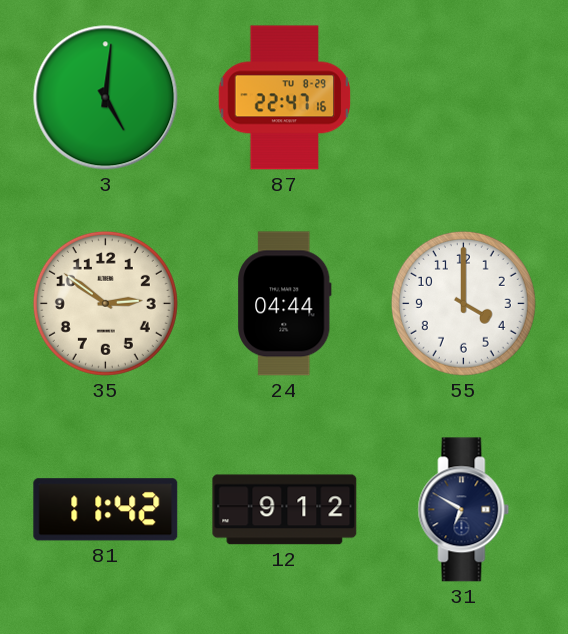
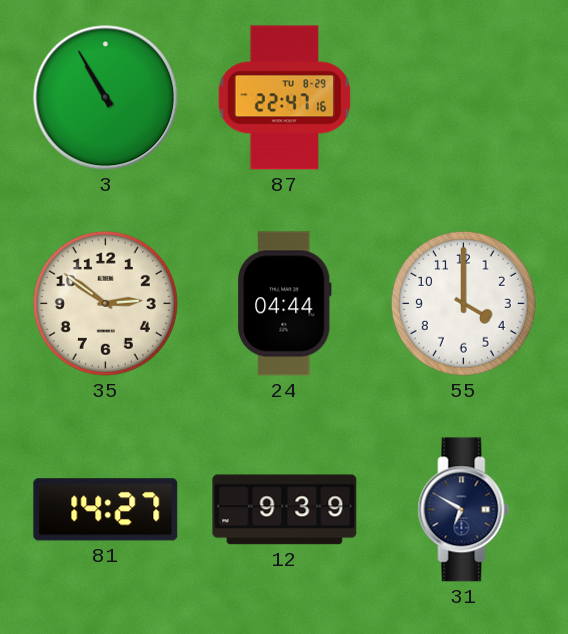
3: 5:01 -> 10:55 (106, 98)
81: 11:42 -> 14:27 (106, 510)
12: 9:12 -> 9:39 (285, 510)
